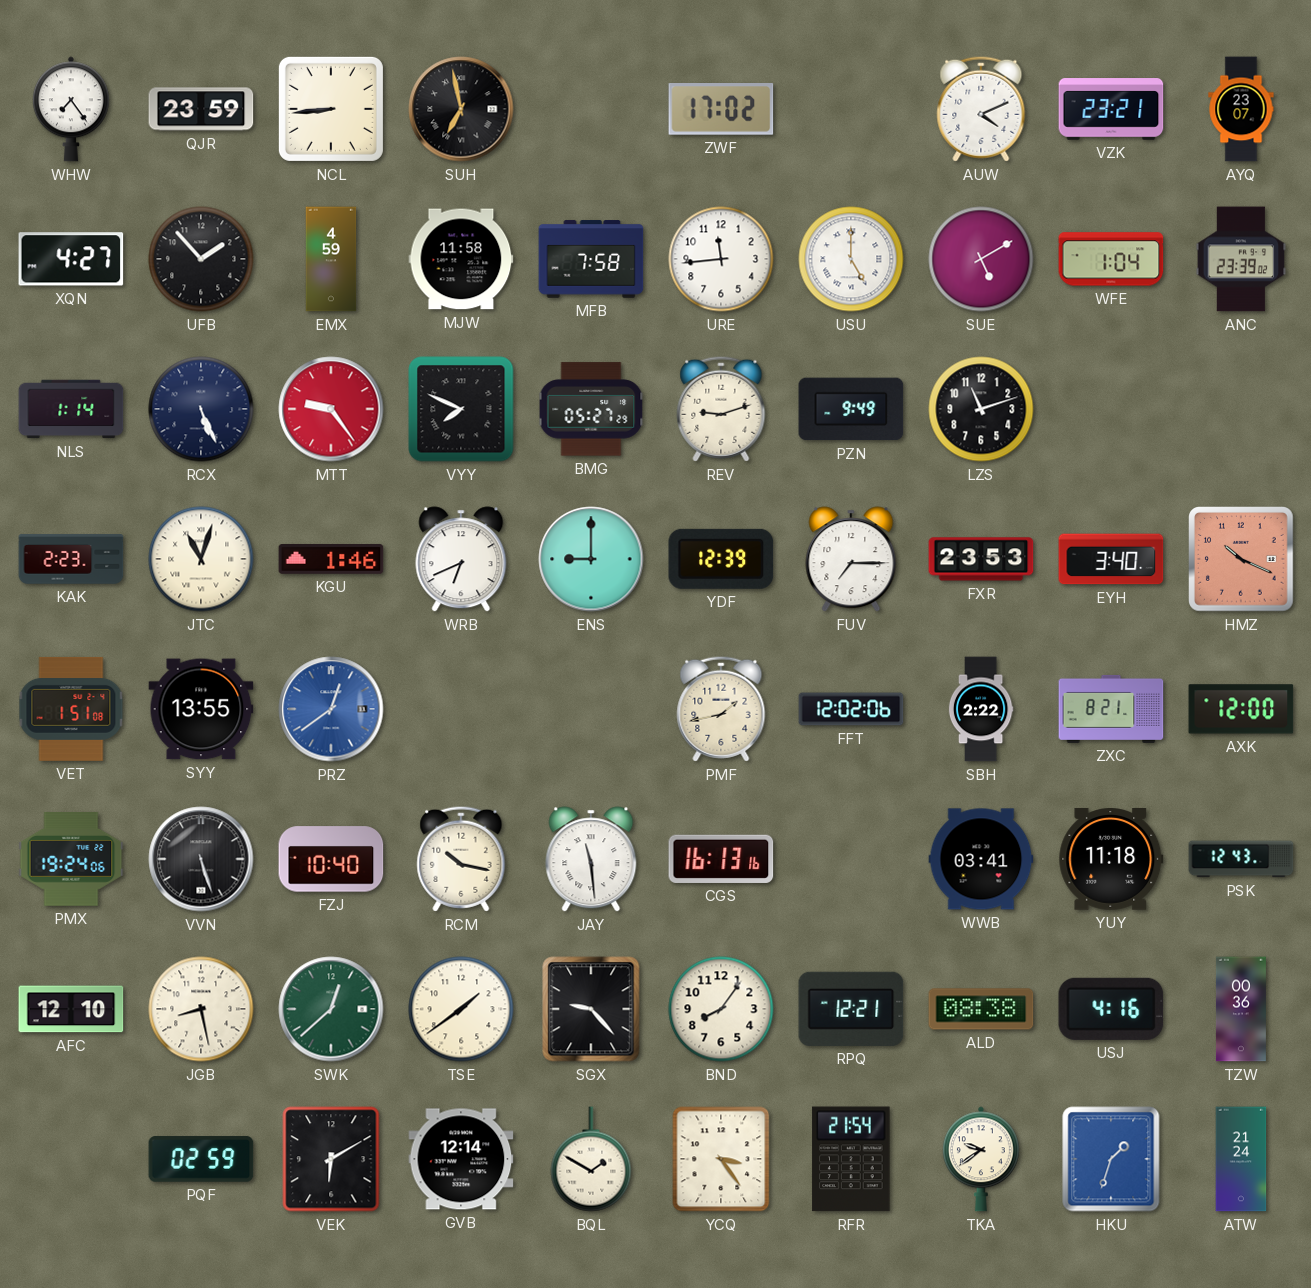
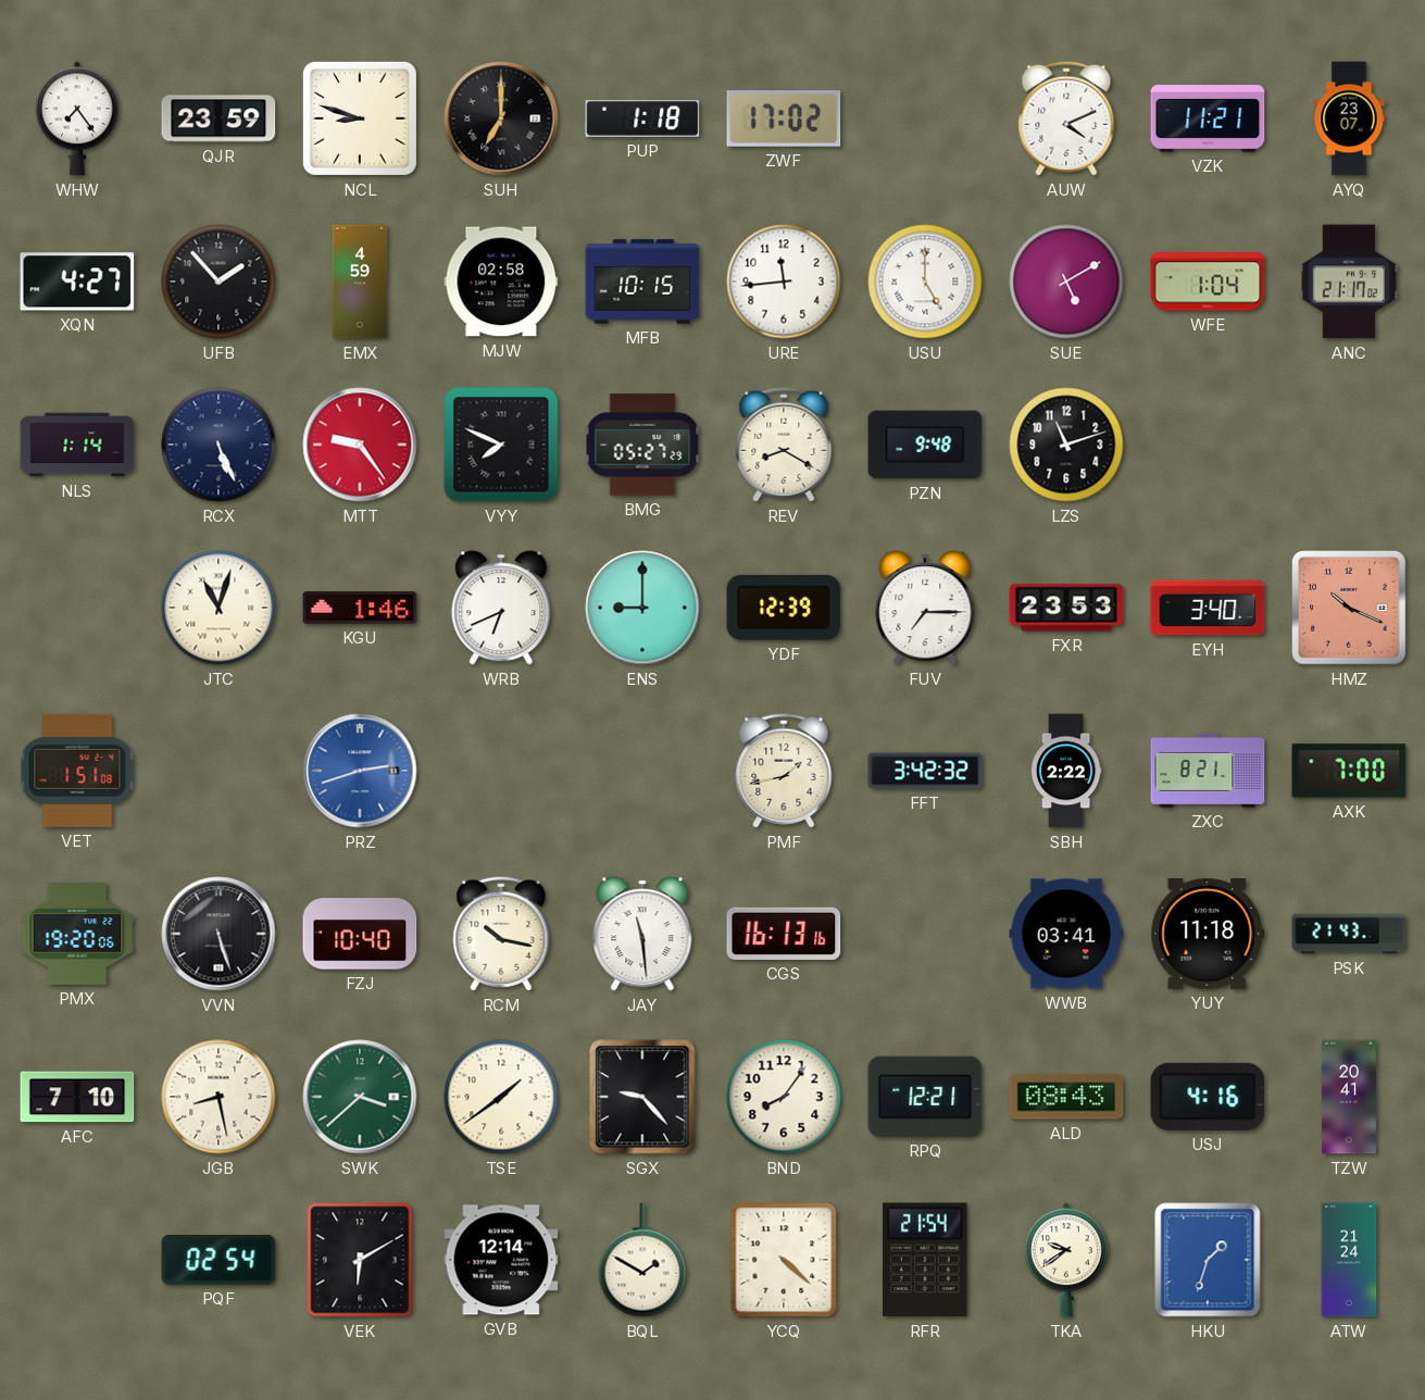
NCL: 8:44 -> 8:48 (360, 118)
SUH: 6:58 -> 7:00 (501, 118)
PUP: none -> 1:18 (642, 120)
VZK: 23:21 -> 11:21 (1208, 118)
MJW: 11:58 -> 02:58 (501, 282)
MFB: 7:58 -> 10:15 (642, 282)
ANC: 23:39 -> 21:17 (1349, 282)
REV: 9:12 -> 8:20 (784, 445)
PZN: 9:49 -> 9:48 (925, 445)
KAK: 2:23 -> none (71, 559)
SYY: 13:55 -> none (201, 709)
PRZ: 12:39 -> 2:42 (360, 771)
FFT: 12:02 -> 3:42 (925, 771)
AXK: 12:00 -> 7:00 (1349, 771)
PMX: 19:24 -> 19:20 (77, 935)
PSK: 12:43 -> 21:43 (1349, 934)
AFC: 12:10 -> 7:10 (77, 1097)
SWK: 12:38 -> 3:38 (360, 1097)
ALD: 08:38 -> 08:43 (1066, 1097)
TZW: 00:36 -> 20:41 (1349, 1097)
PQF: 02:59 -> 02:54 (218, 1260)
YCQ: 3:24 -> 4:22 (784, 1260)
